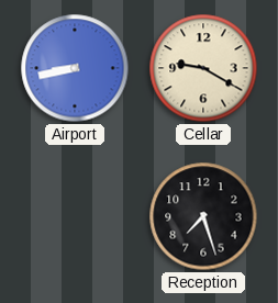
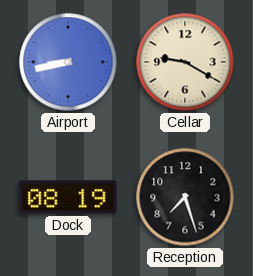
Dock: none -> 08:19 (68, 197)
